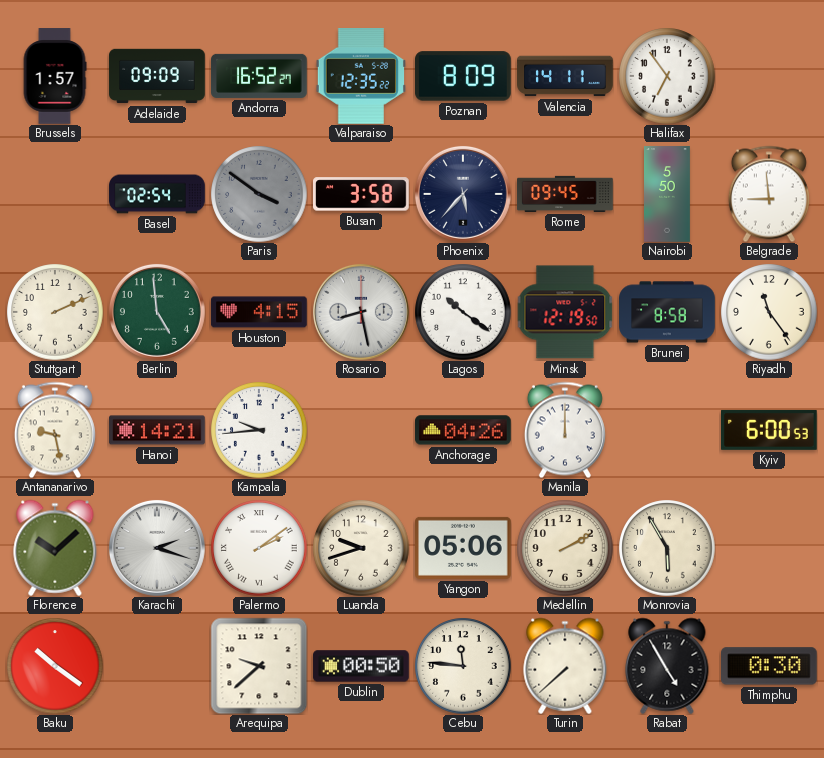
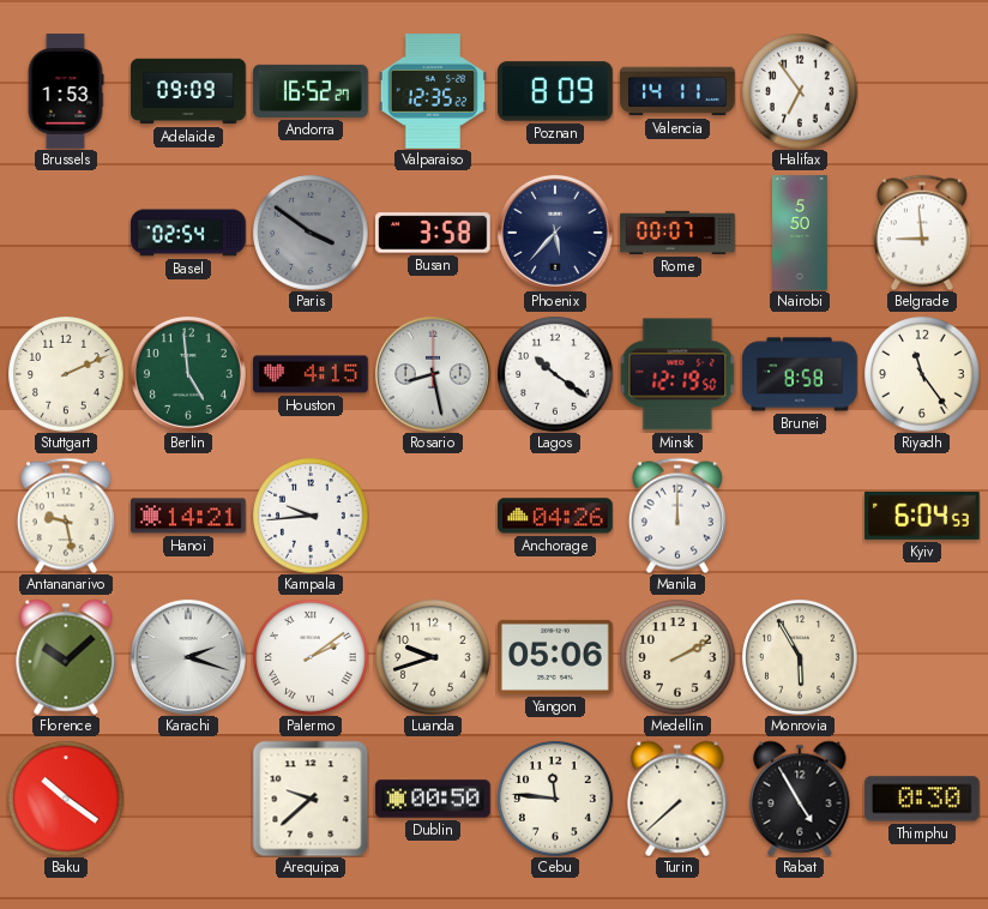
Brussels: 1:57 -> 1:53 (66, 91)
Rome: 09:45 -> 00:07 (677, 233)
Kyiv: 6:00 -> 6:04 (923, 516)
